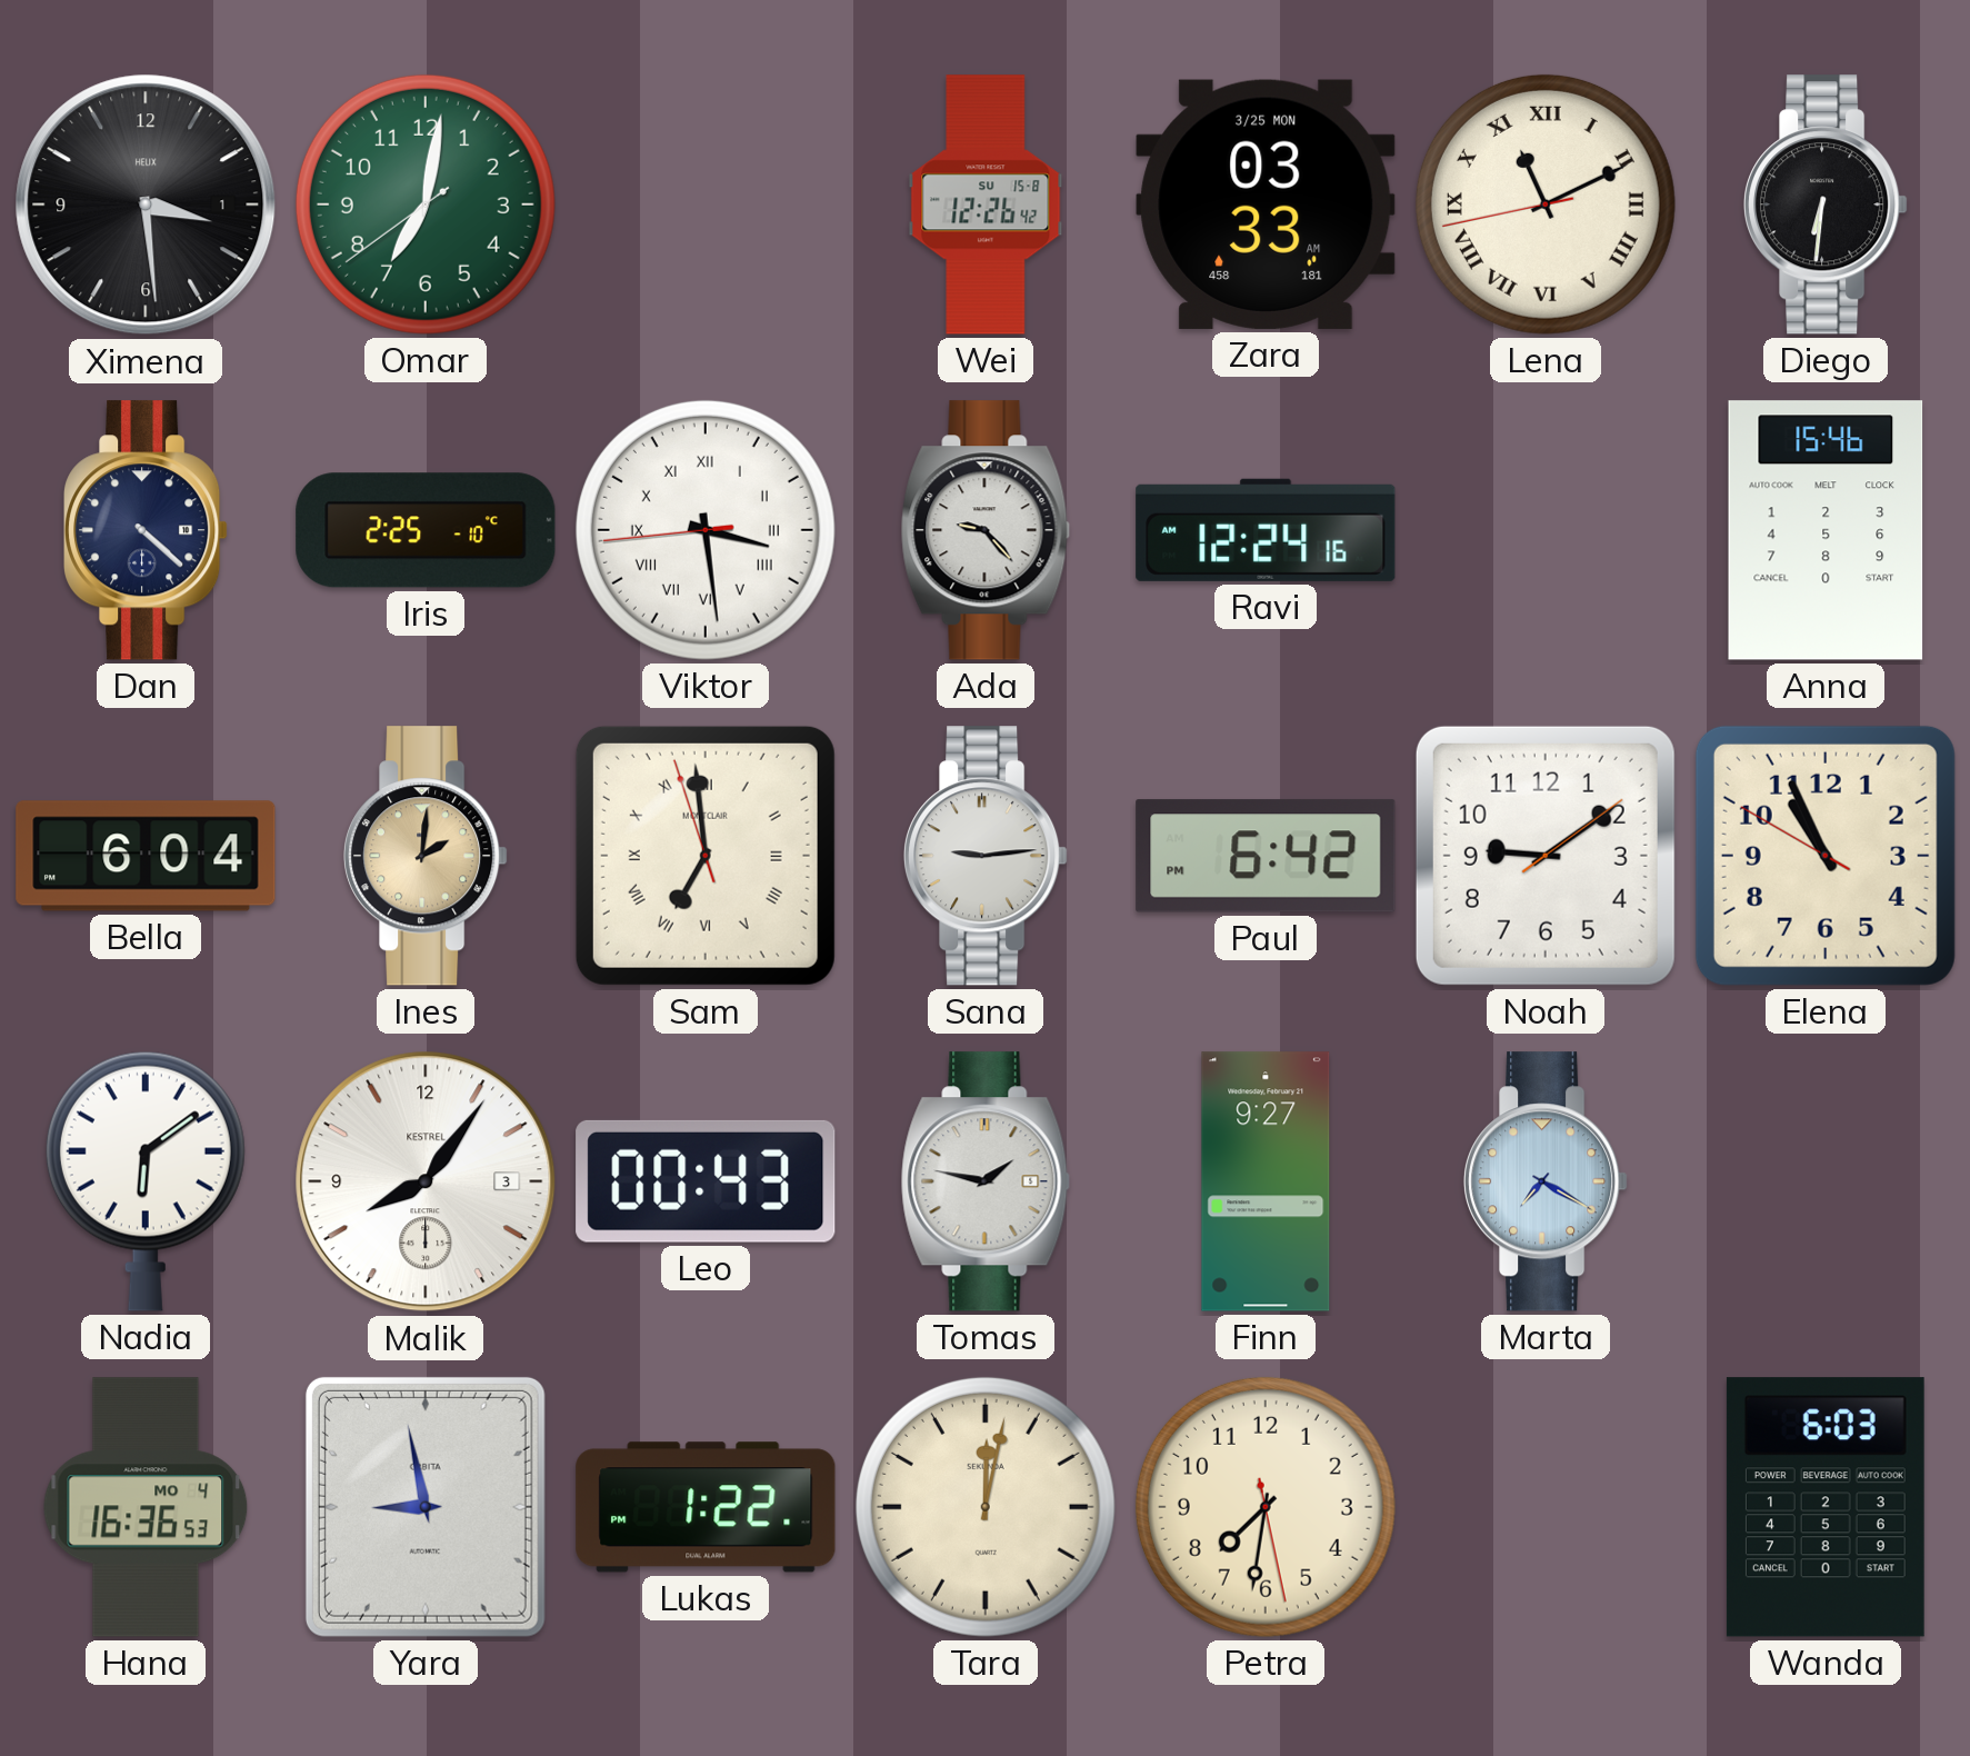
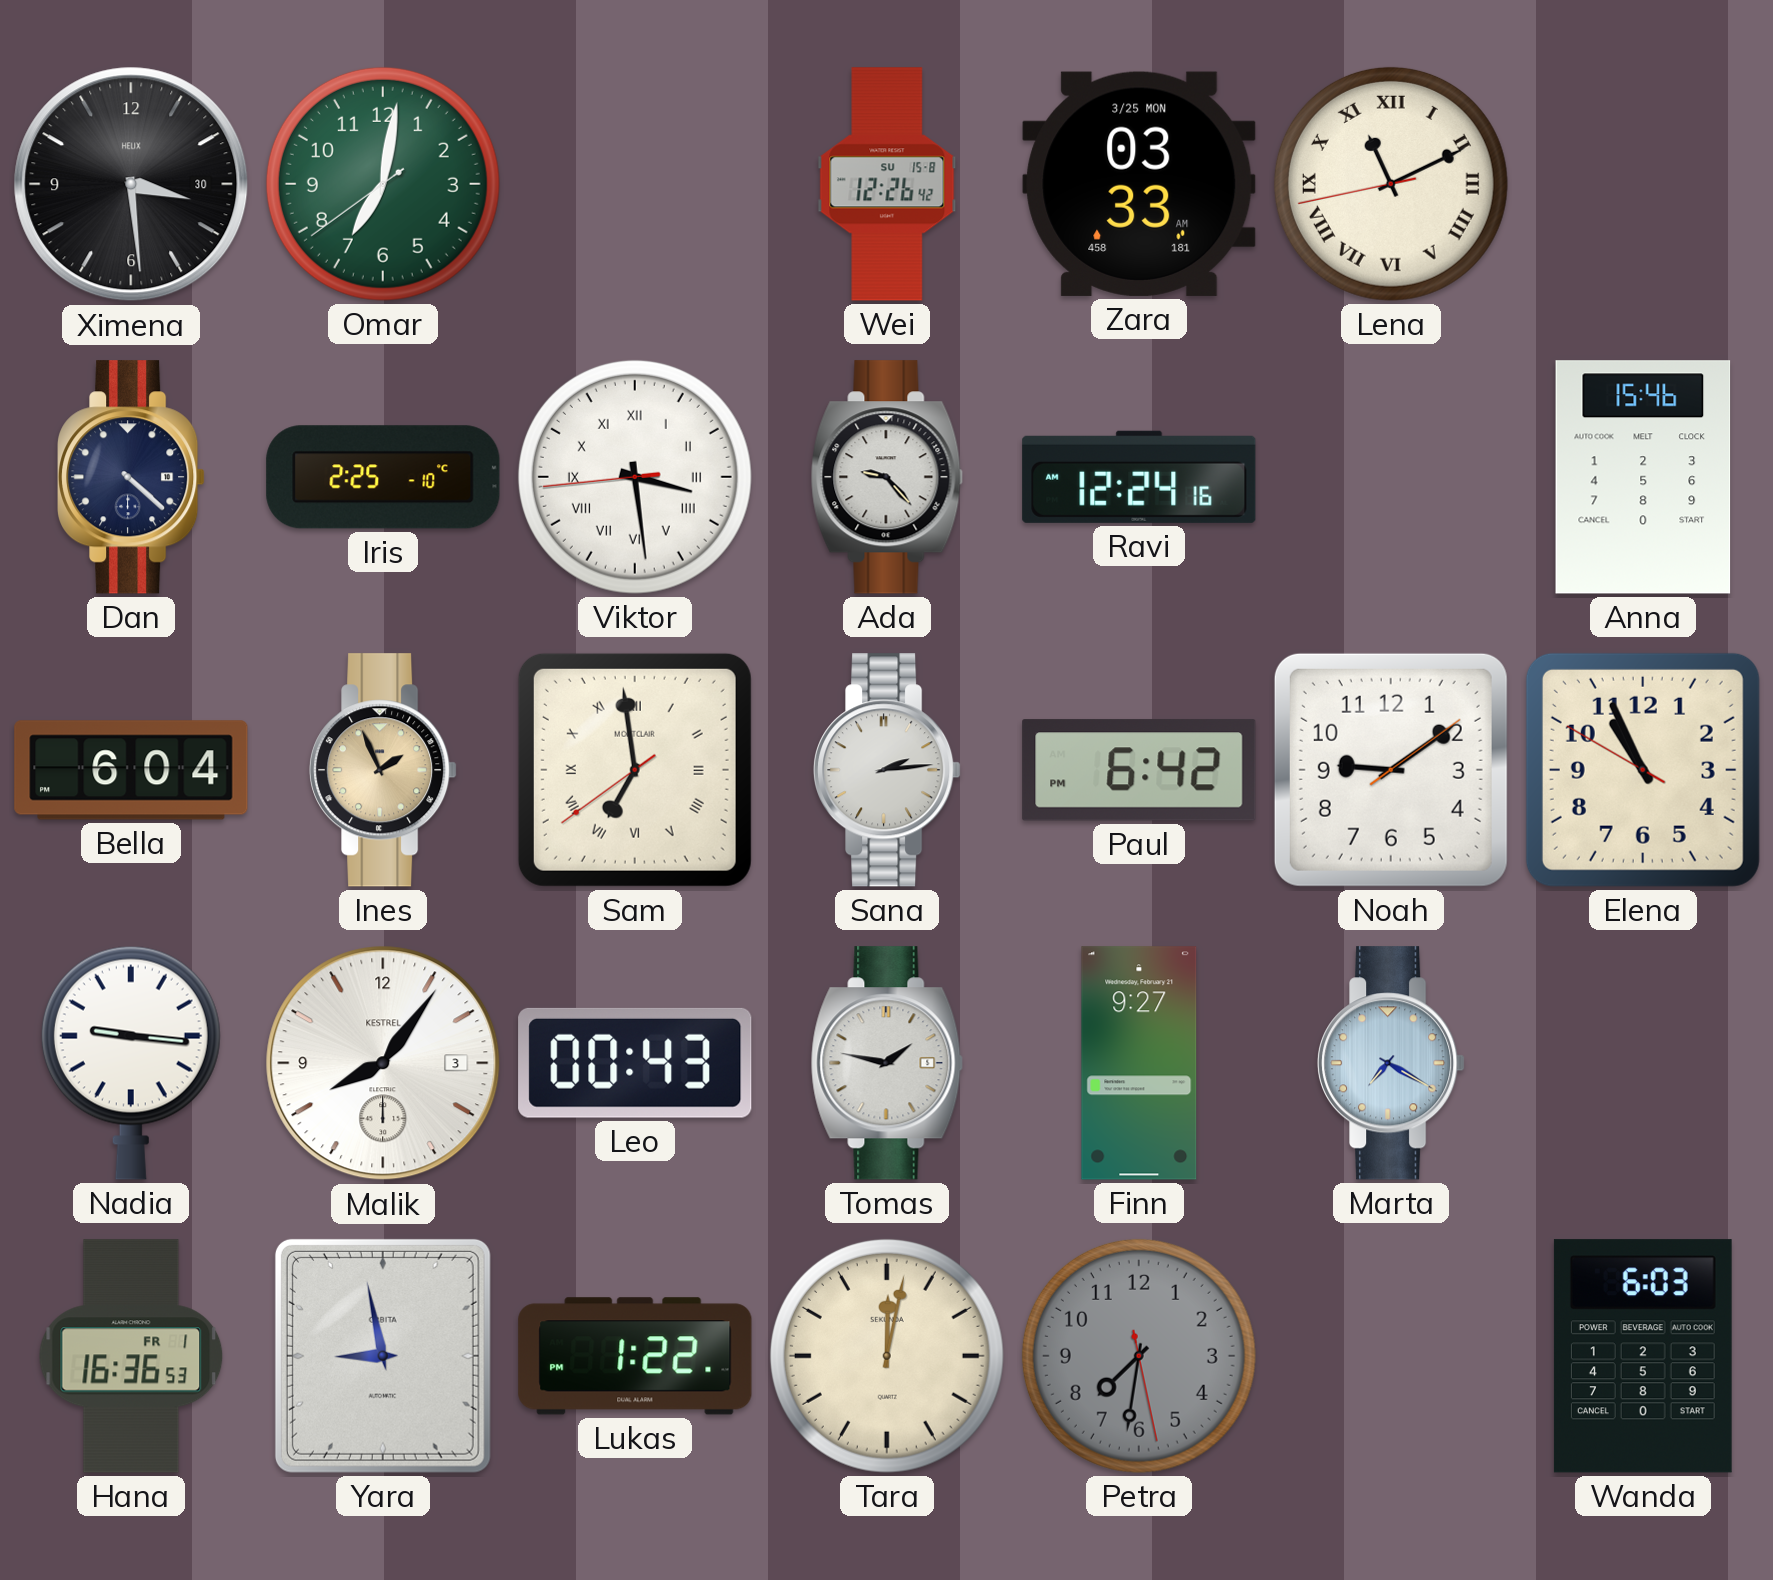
Ximena date: 1 -> 30 (131, 184)
Diego: 6:31 -> none (1827, 204)
Ines: 2:01 -> 1:56 (384, 770)
Sam: 6:58:57 -> 6:58:39 (635, 770)
Sana: 9:14 -> 2:14 (888, 770)
Nadia: 6:09 -> 9:16 (131, 1063)
Hana date: MO 4 -> FR 1 (131, 1356)
Petra dial: cream -> grey (1139, 1356)
